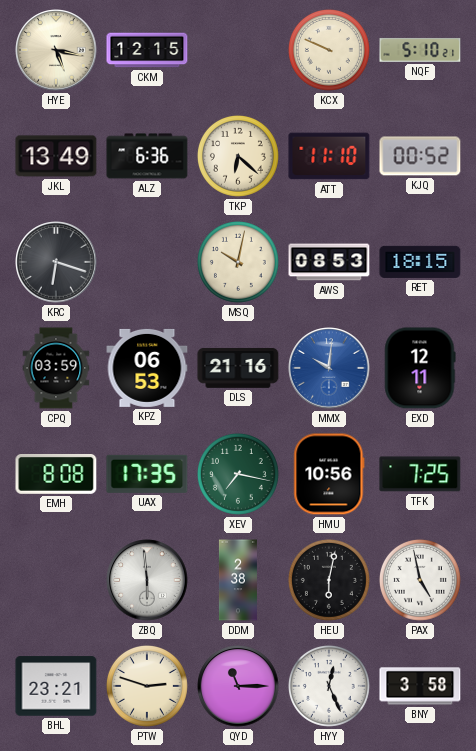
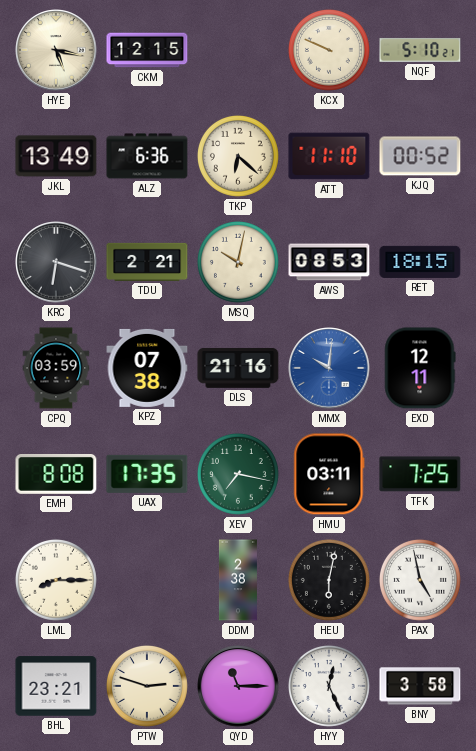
TDU: none -> 2:21 (147, 262)
KPZ: 06:53 -> 07:38 (147, 368)
HMU: 10:56 -> 03:11 (329, 474)
LML: none -> 8:15 (56, 580)
ZBQ: 5:59 -> none (147, 580)
